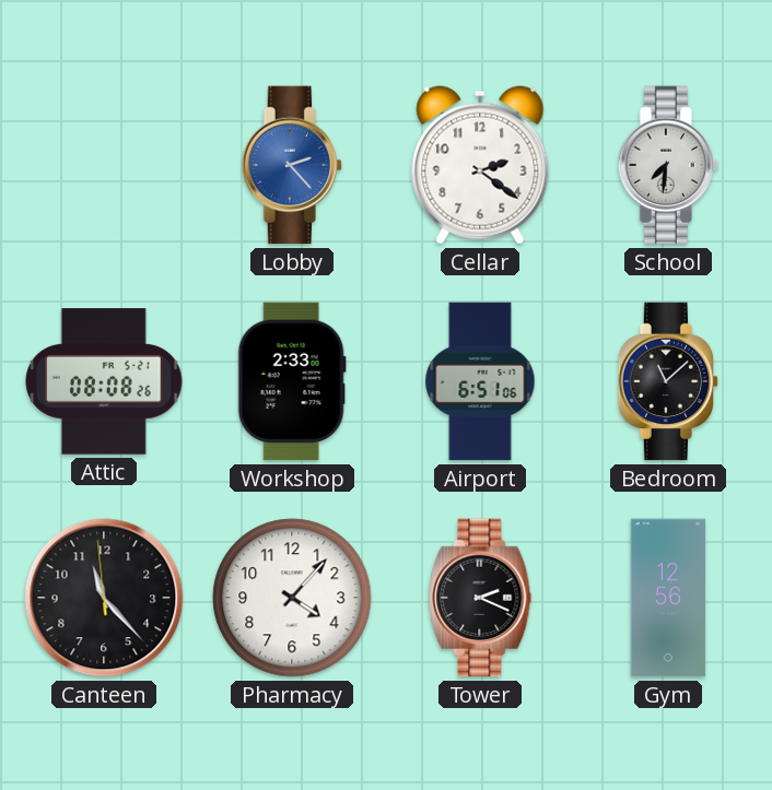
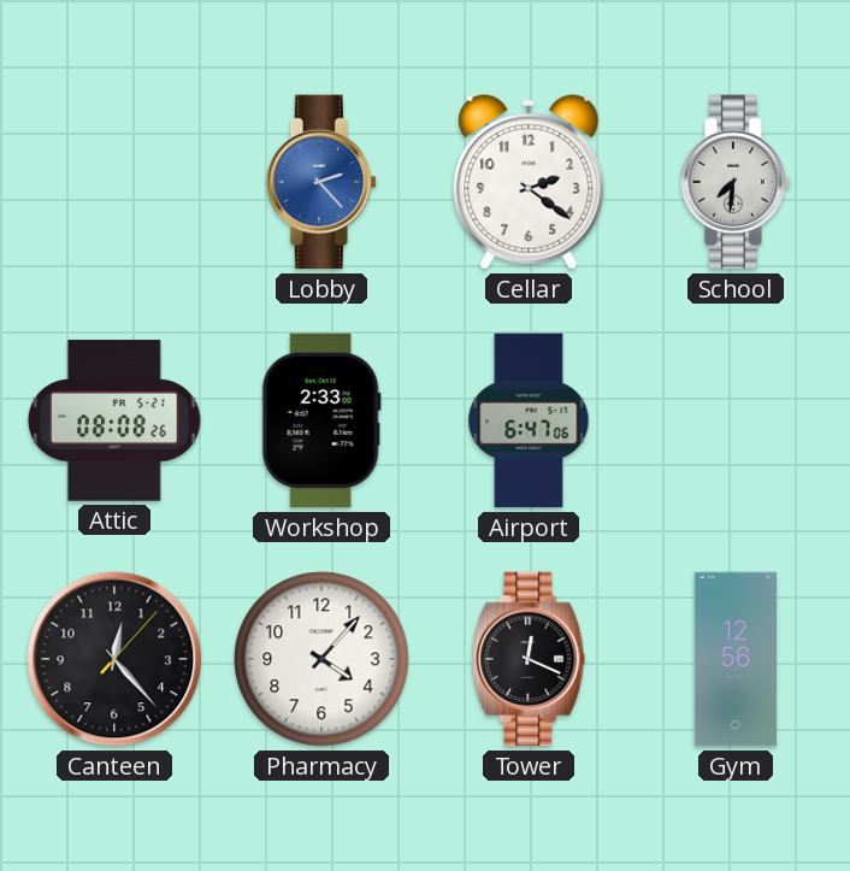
Airport: 6:51 -> 6:47 (529, 420)
Bedroom: 11:08 -> none (668, 381)
Canteen: 11:22 -> 12:23 (114, 659)
Tower: 2:19 -> 12:19 (529, 659)
